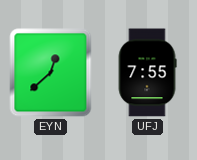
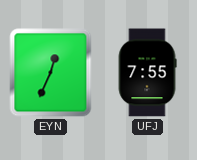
EYN: 12:38 -> 12:34 (51, 73)
